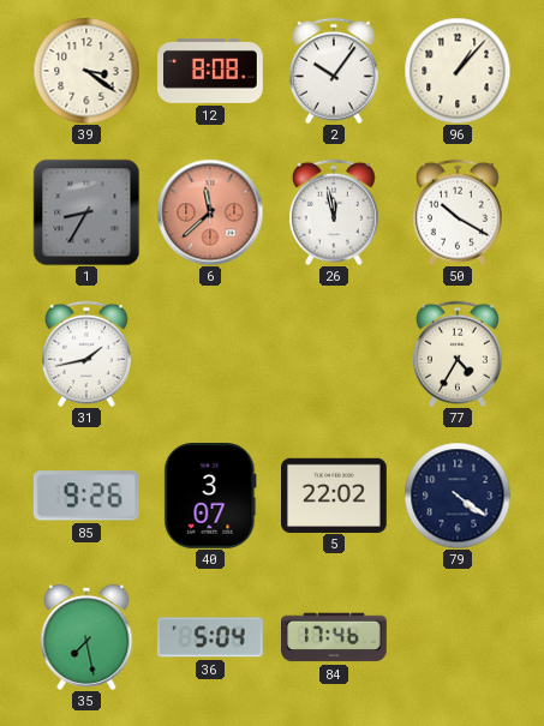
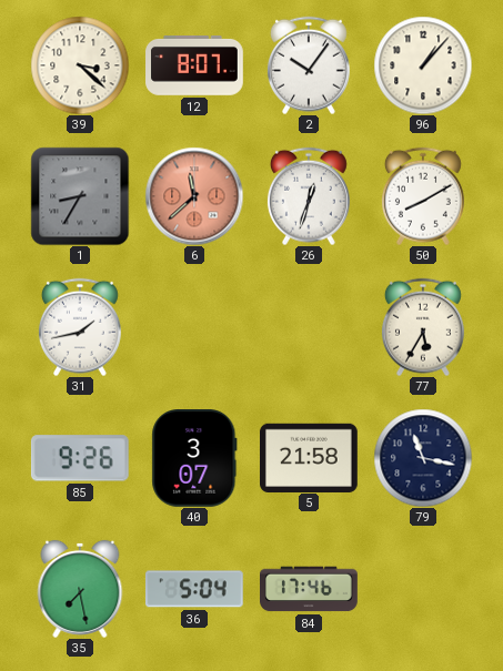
39: 3:21 -> 3:22 (80, 65)
12: 8:08 -> 8:07 (195, 67)
26: 11:58 -> 12:33 (309, 196)
50: 10:20 -> 8:10 (423, 196)
77: 4:35 -> 5:35 (423, 327)
5: 22:02 -> 21:58 (310, 457)
79: 4:21 -> 11:17 (423, 458)
